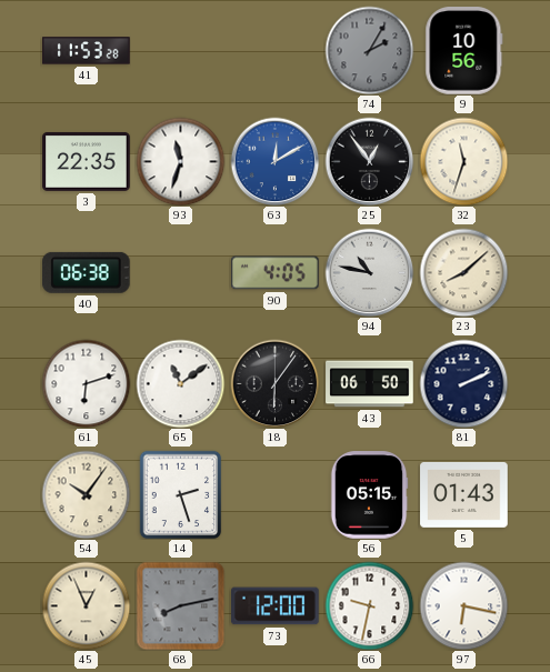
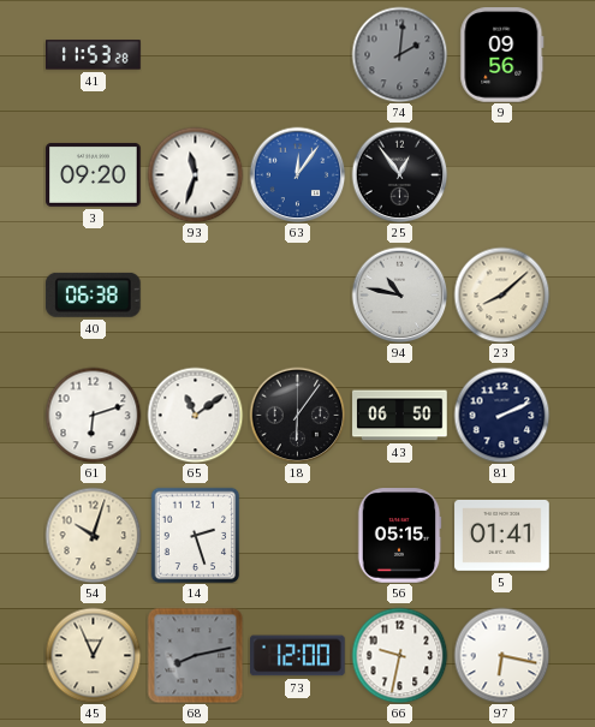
74: 2:05 -> 2:01 (399, 54)
9: 10:56 -> 09:56 (502, 55)
3: 22:35 -> 09:20 (94, 174)
63: 12:10 -> 12:06 (297, 174)
32: 11:33 -> none (463, 161)
90: 4:05 -> none (276, 273)
54: 10:06 -> 10:03 (93, 535)
5: 01:43 -> 01:41 (502, 535)
